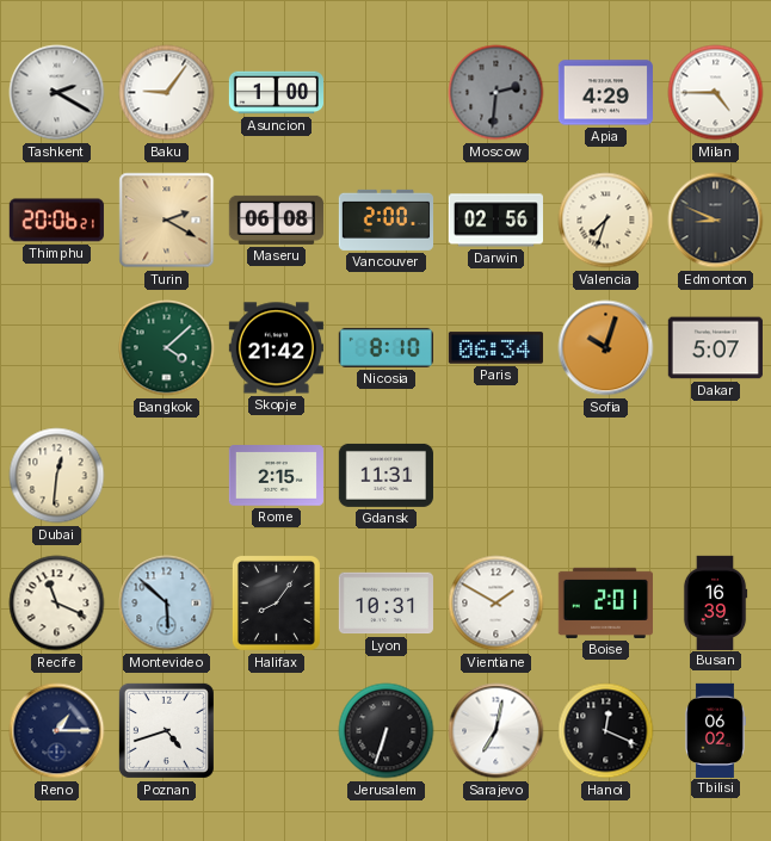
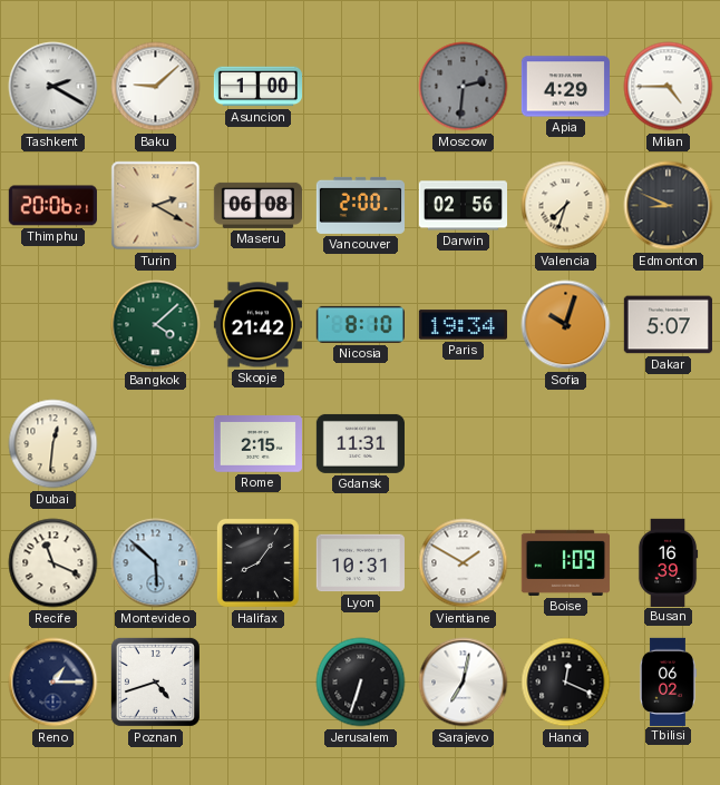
Baku: 9:06 -> 9:08 (156, 87)
Paris: 06:34 -> 19:34 (463, 325)
Boise: 2:01 -> 1:09 (565, 562)
